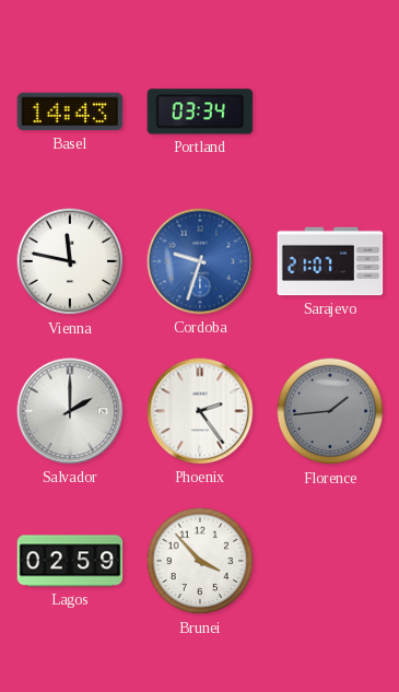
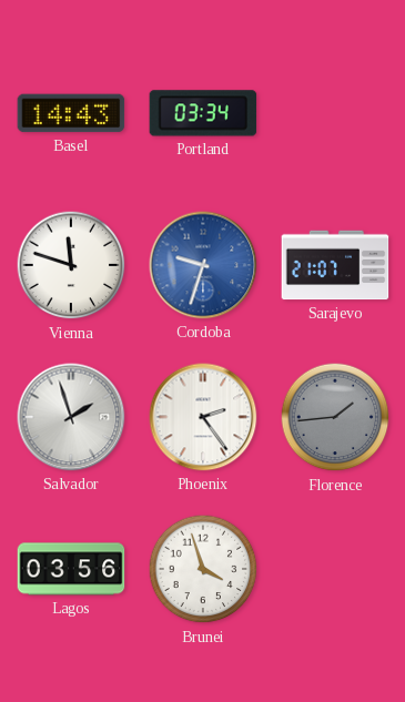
Vienna: 11:47 -> 11:48 (71, 265)
Salvador: 2:00 -> 1:57 (71, 417)
Lagos: 02:59 -> 03:56 (71, 569)
Brunei: 3:53 -> 3:57 (203, 569)
